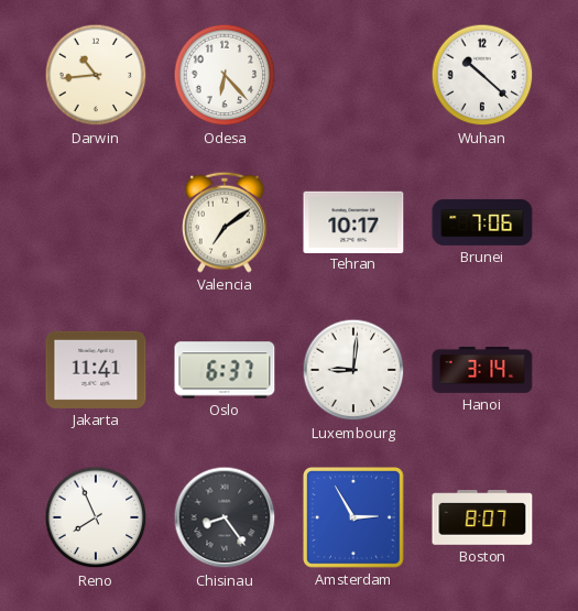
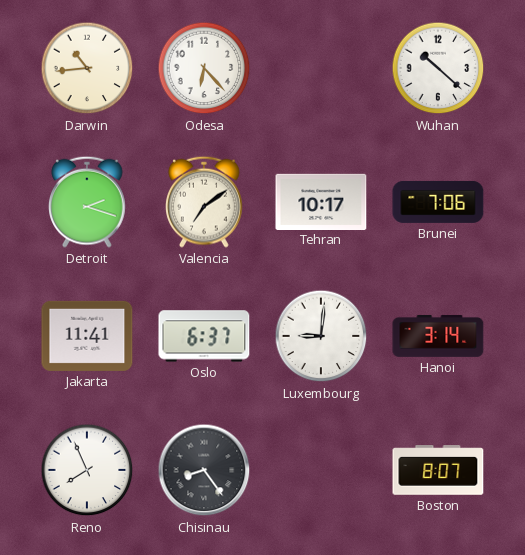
Detroit: none -> 2:18 (88, 202)
Amsterdam: 2:55 -> none (353, 519)
